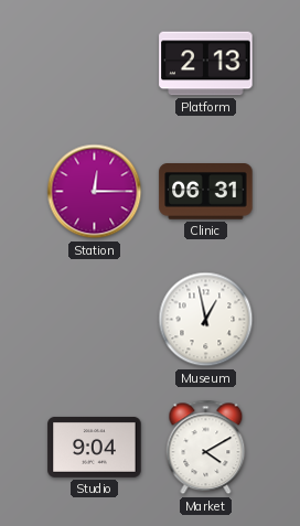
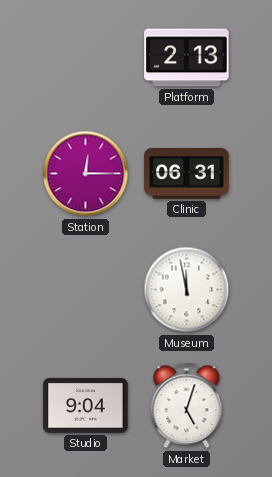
Museum: 12:58 -> 11:58 (187, 290)
Market: 4:10 -> 5:03 (187, 406)
